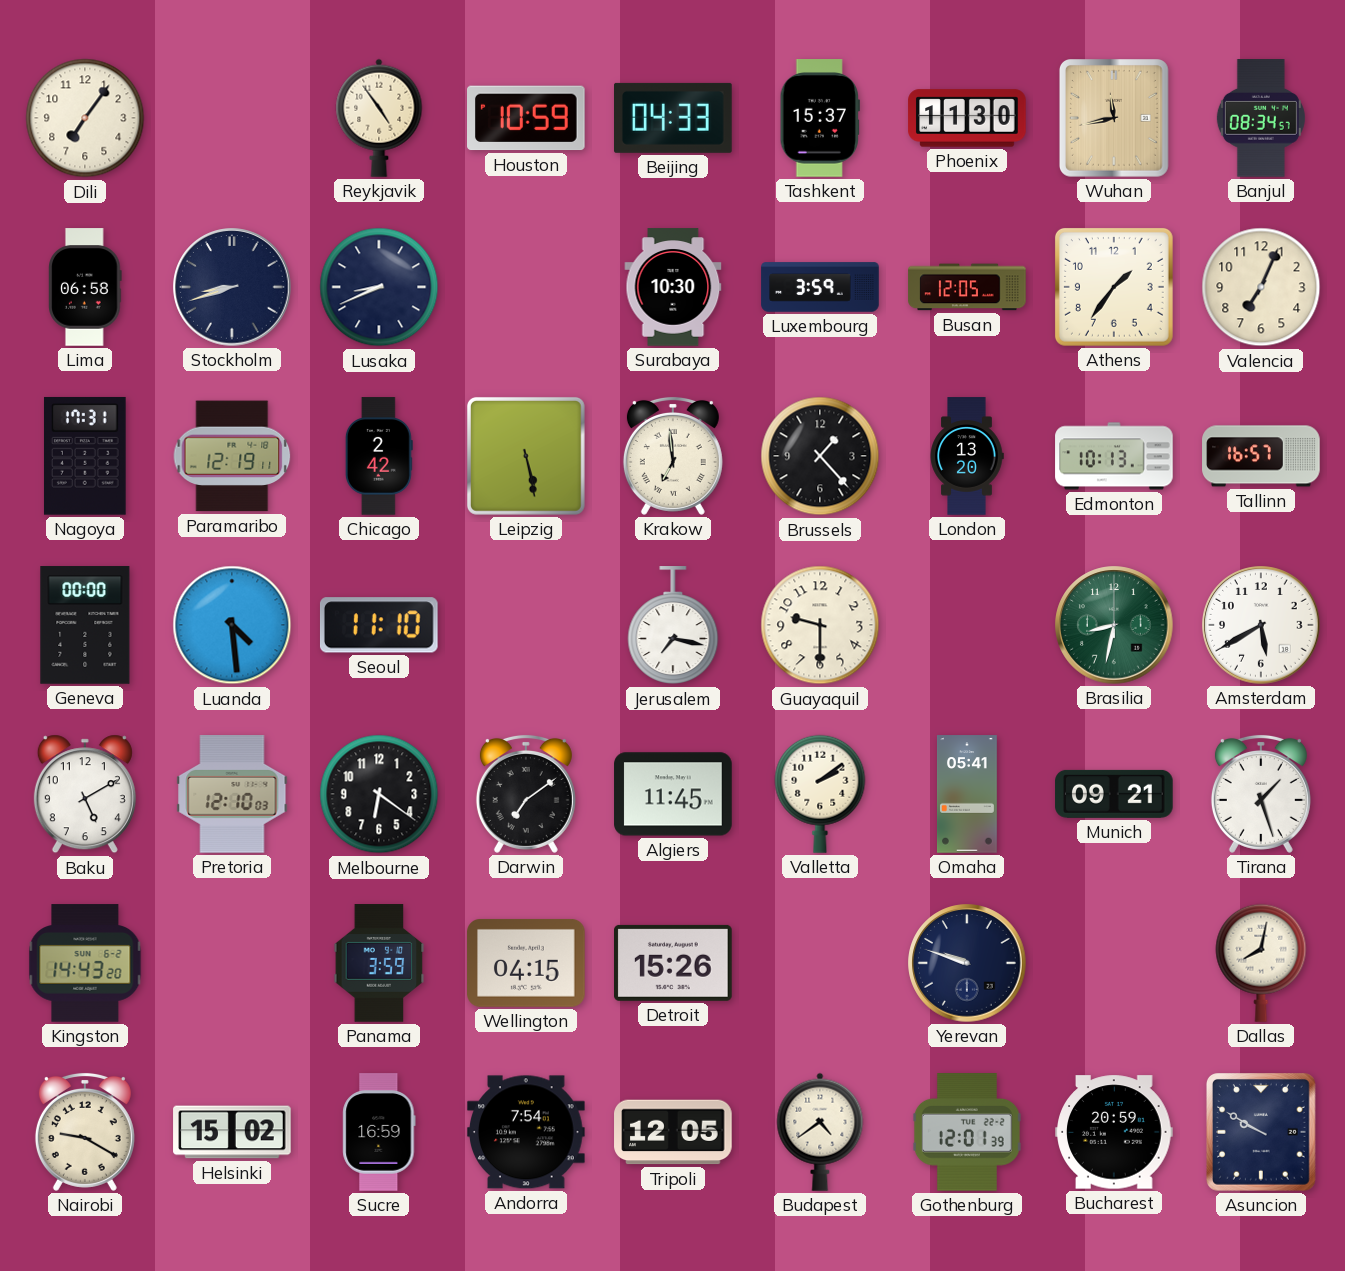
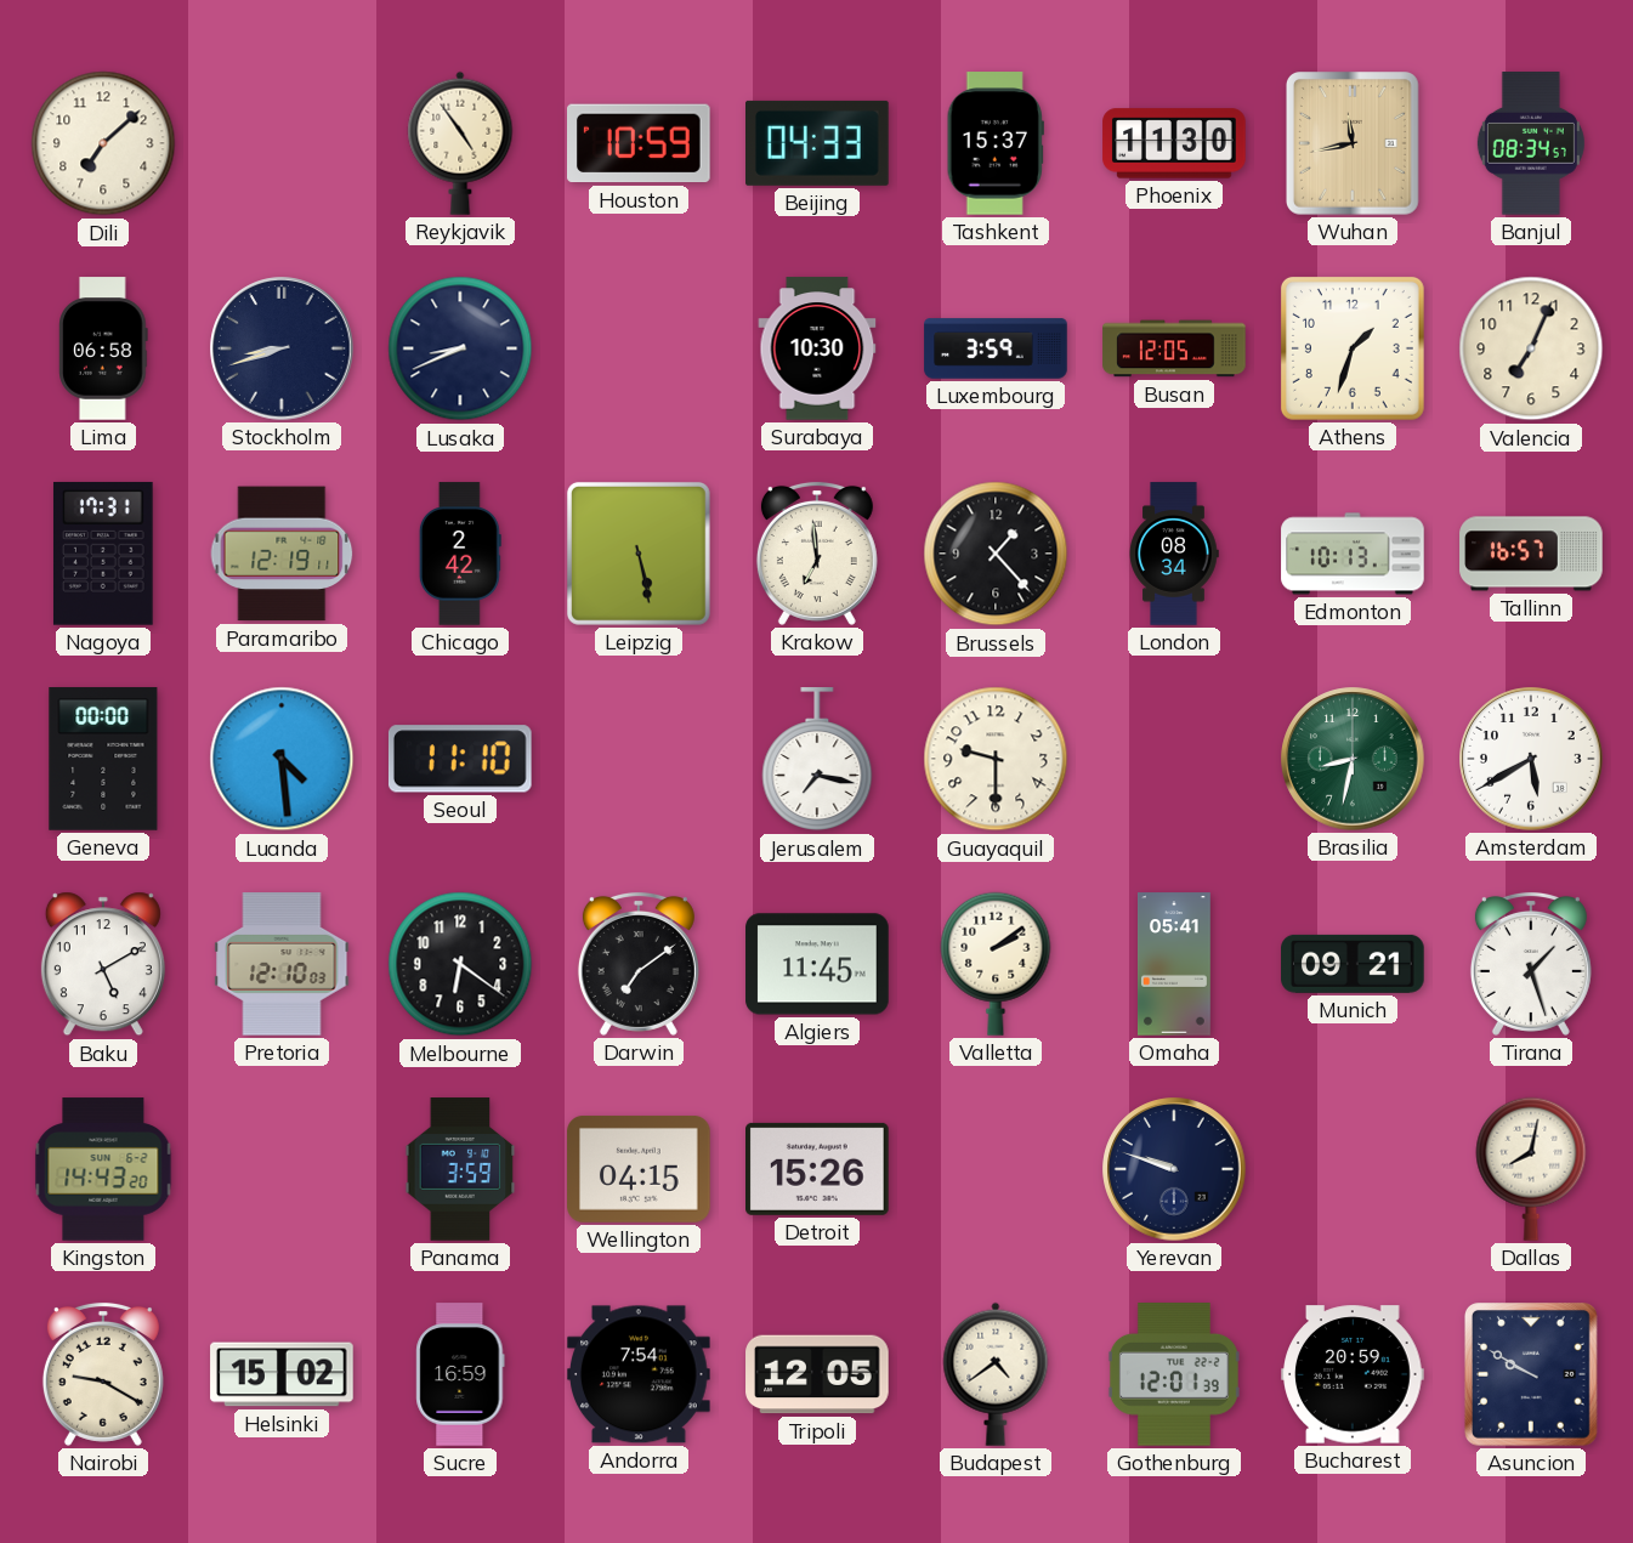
Dili: 7:06 -> 7:08 (103, 143)
Athens: 1:36 -> 1:33 (1353, 348)
London: 13:20 -> 08:34 (1174, 554)
